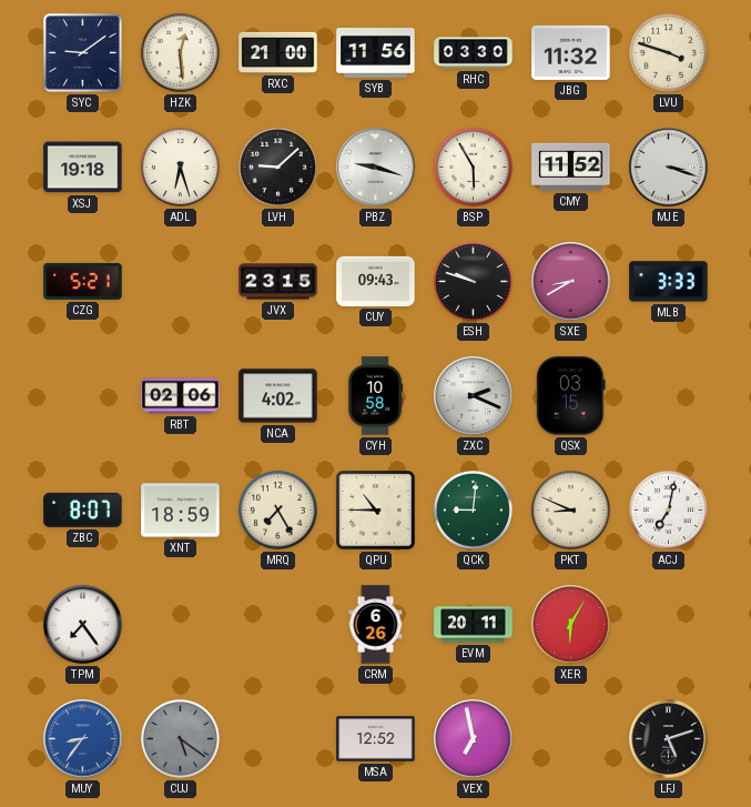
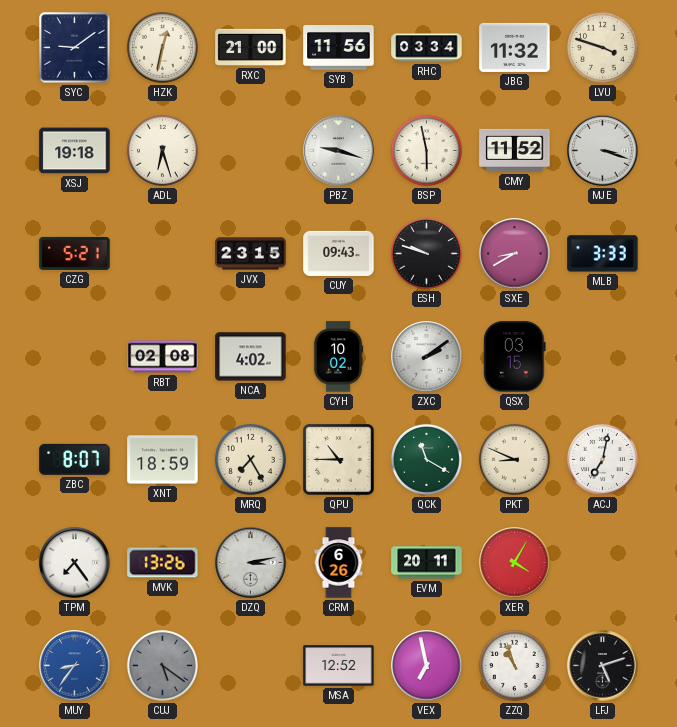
HZK: 12:29 -> 12:32 (162, 47)
RHC: 03:30 -> 03:34 (427, 48)
LVH: 9:08 -> none (277, 167)
BSP: 5:55 -> 5:58 (426, 150)
RBT: 02:06 -> 02:08 (163, 357)
CYH: 10:58 -> 10:02 (338, 357)
ZXC: 2:19 -> 2:09 (427, 357)
QCK: 9:01 -> 11:20 (426, 459)
MVK: none -> 13:26 (163, 563)
DZQ: none -> 3:13 (251, 563)
XER: 6:05 -> 4:05 (515, 563)
ZZQ: none -> 10:57 (514, 665)
